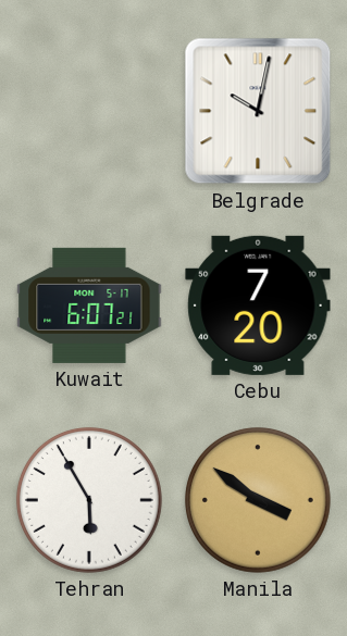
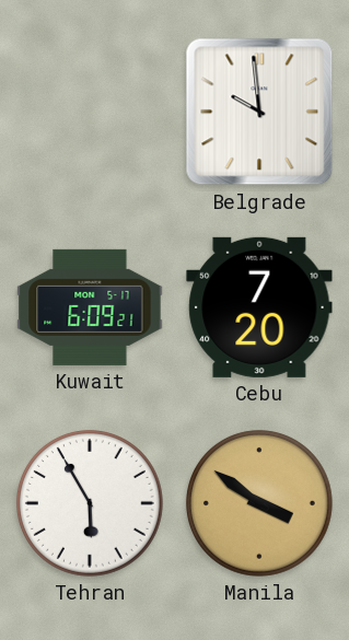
Belgrade: 10:02 -> 9:59 (259, 112)
Kuwait: 6:07 -> 6:09 (90, 307)
